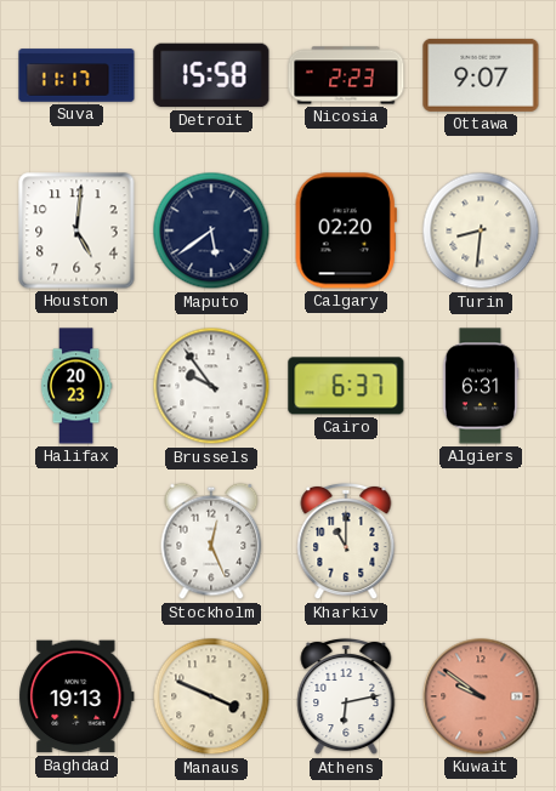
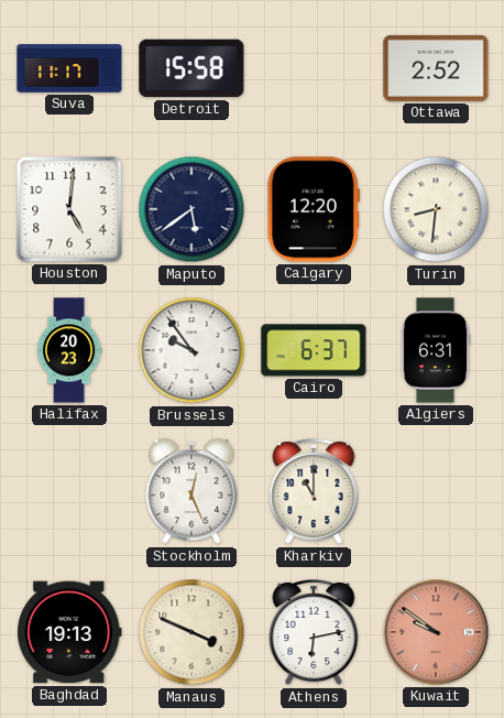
Nicosia: 2:23 -> none (346, 75)
Ottawa: 9:07 -> 2:52 (436, 68)
Calgary: 02:20 -> 12:20 (314, 209)
